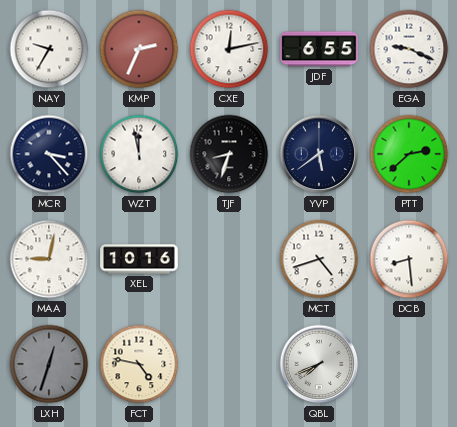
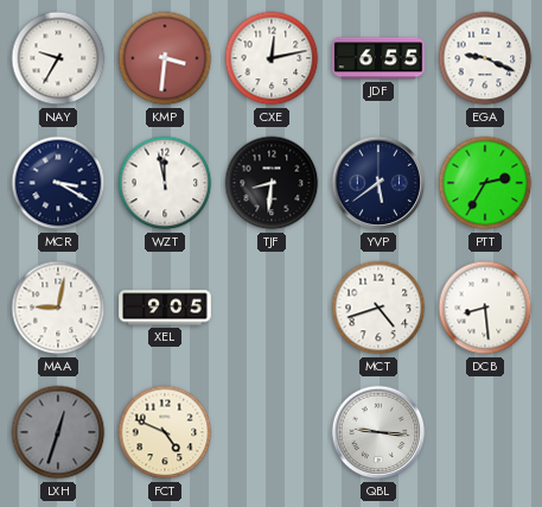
KMP: 2:34 -> 3:31 (165, 58)
MCR: 3:23 -> 3:20 (58, 183)
TJF: 8:33 -> 8:31 (272, 183)
PTT: 2:38 -> 2:35 (485, 183)
XEL: 10:16 -> 9:05 (165, 308)
FCT: 4:47 -> 4:49 (165, 432)
QBL: 7:41 -> 9:16 (378, 432)
